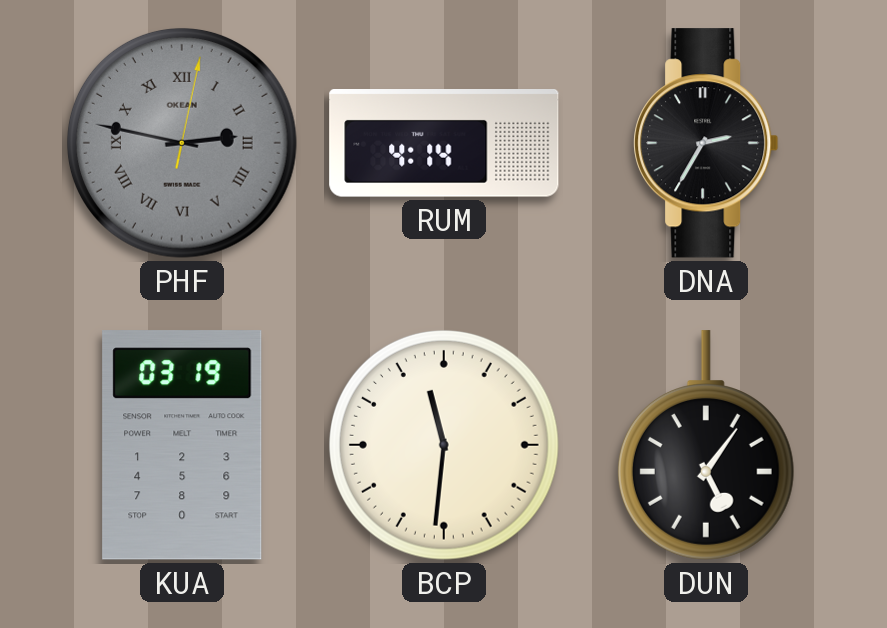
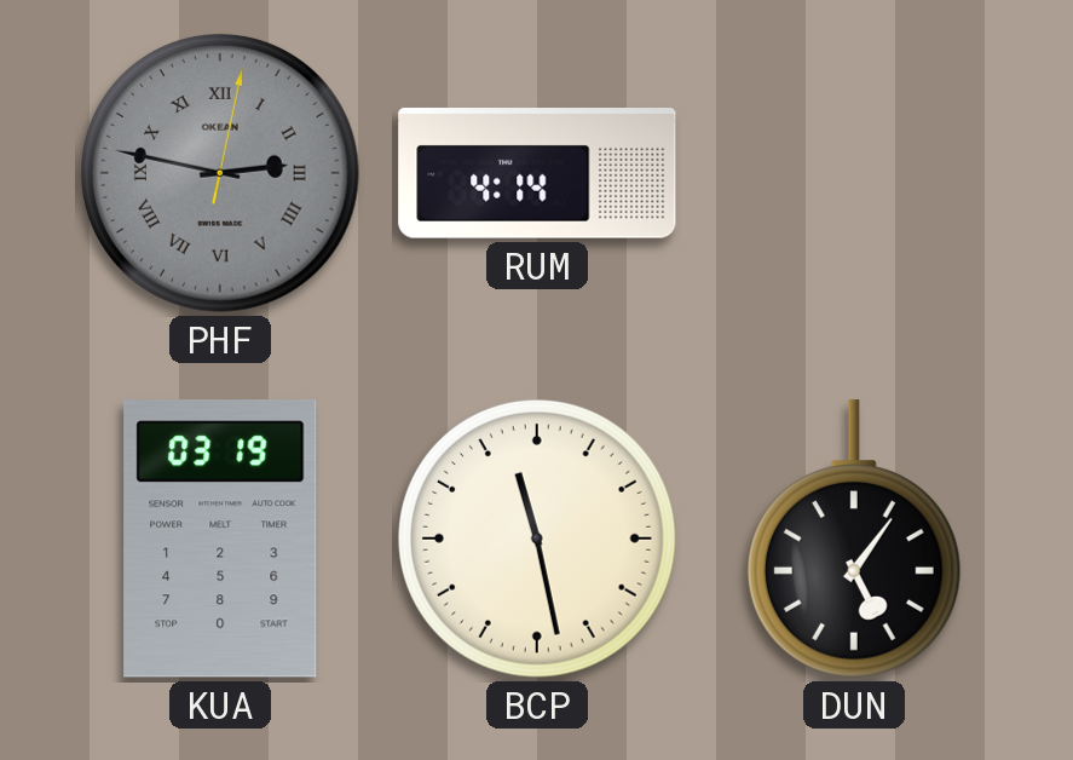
DNA: 2:35 -> none (706, 143)
BCP: 11:31 -> 11:28 (537, 539)
